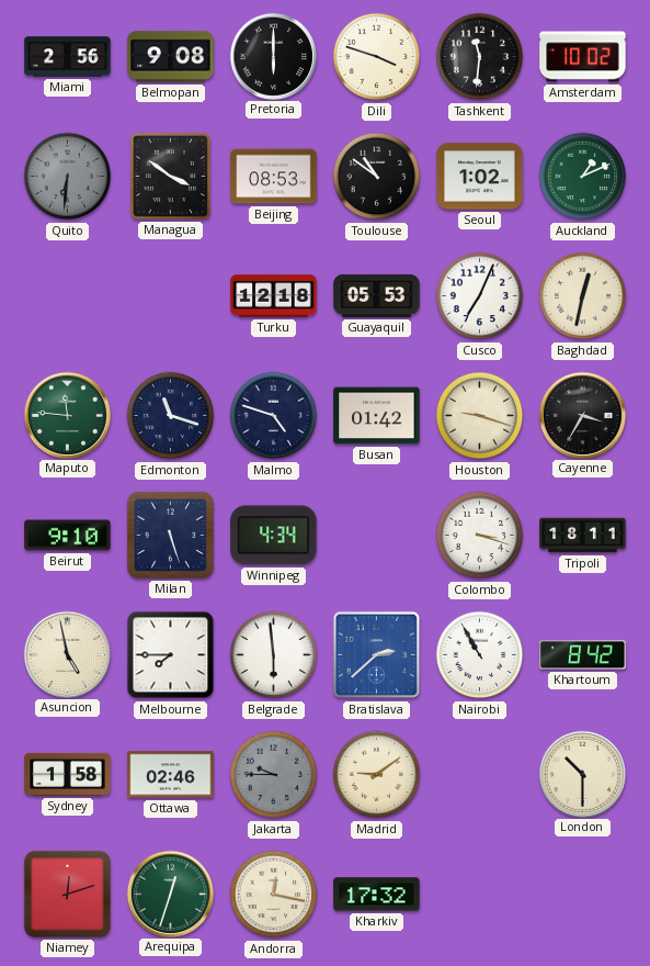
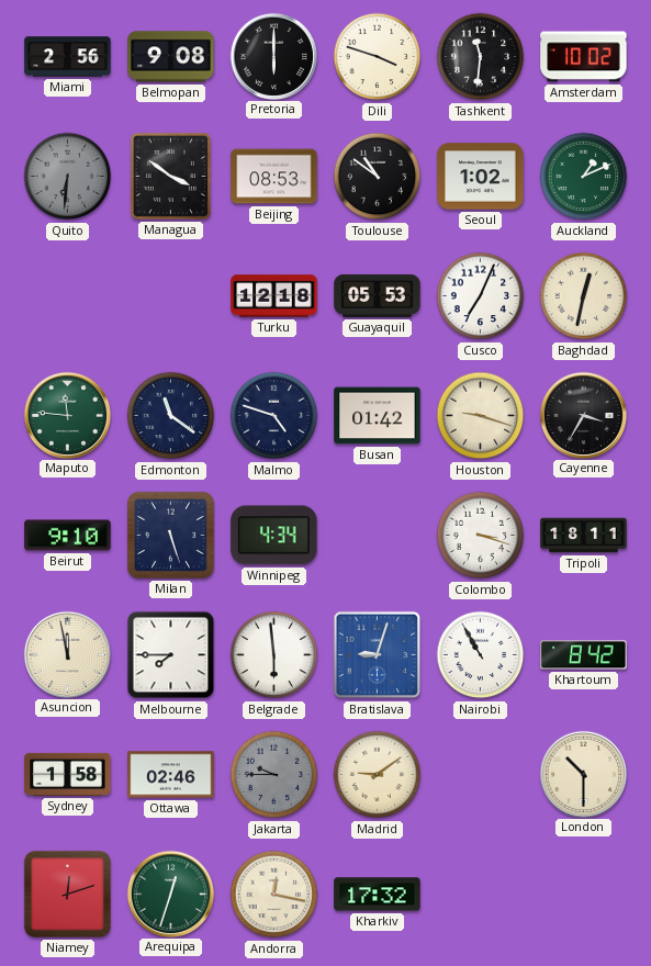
Edmonton: 11:18 -> 11:21 (171, 416)
Asuncion: 4:58 -> 11:58 (67, 654)
Bratislava: 2:38 -> 9:03 (378, 655)
